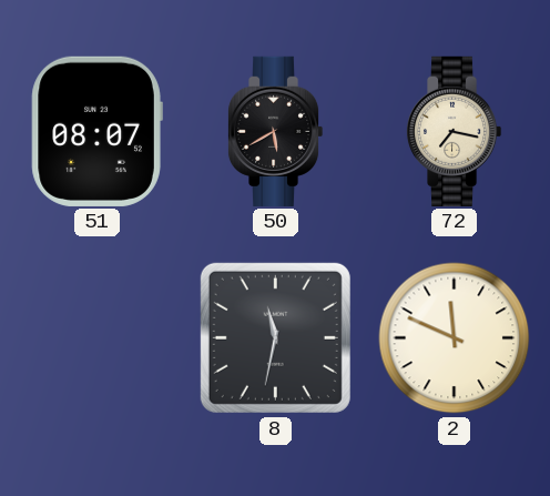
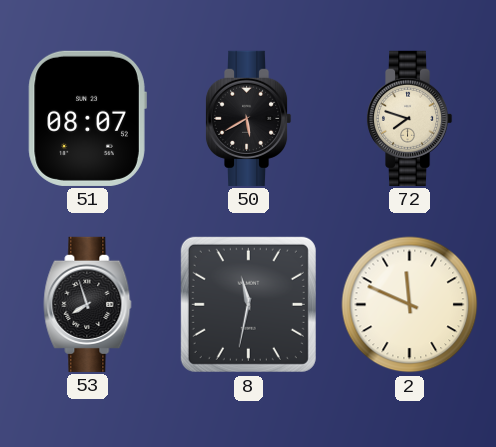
72: 7:17 -> 7:48 (409, 118)
53: none -> 7:57 (88, 304)
